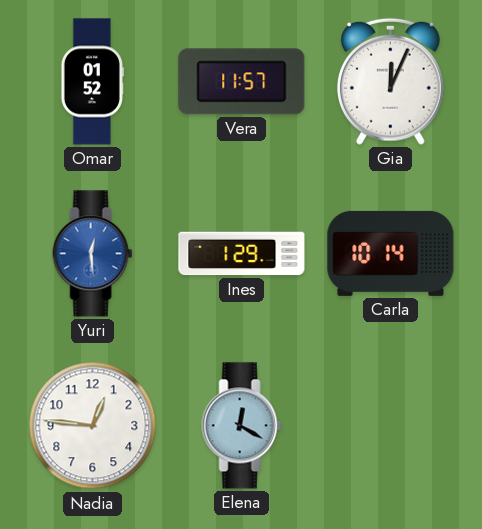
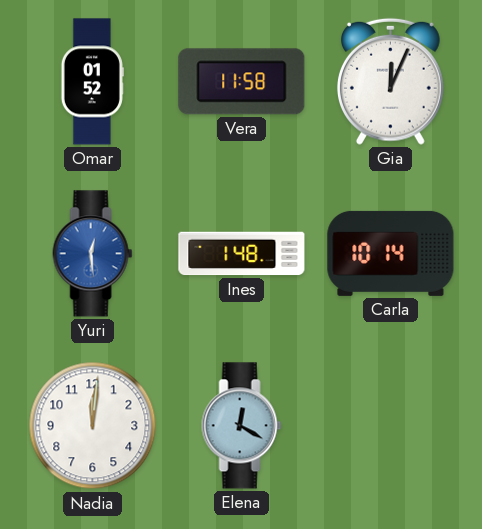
Vera: 11:57 -> 11:58 (242, 82)
Ines: 1:29 -> 1:48 (242, 254)
Nadia: 12:46 -> 12:01 (93, 426)
